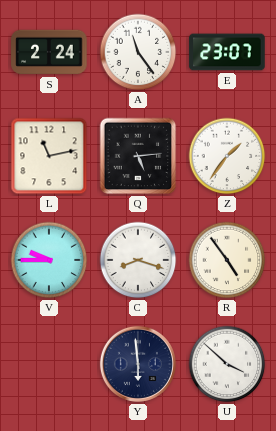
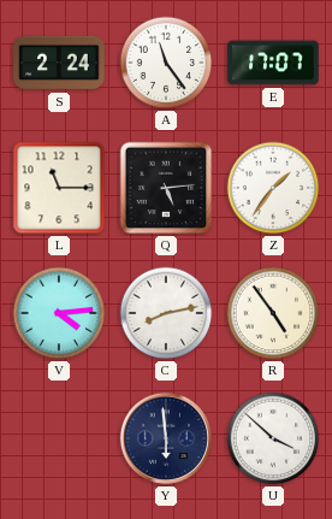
E: 23:07 -> 17:07 (273, 63)
L: 11:13 -> 11:15 (59, 188)
V: 9:45 -> 4:14 (59, 313)
C: 8:18 -> 8:13 (166, 313)
